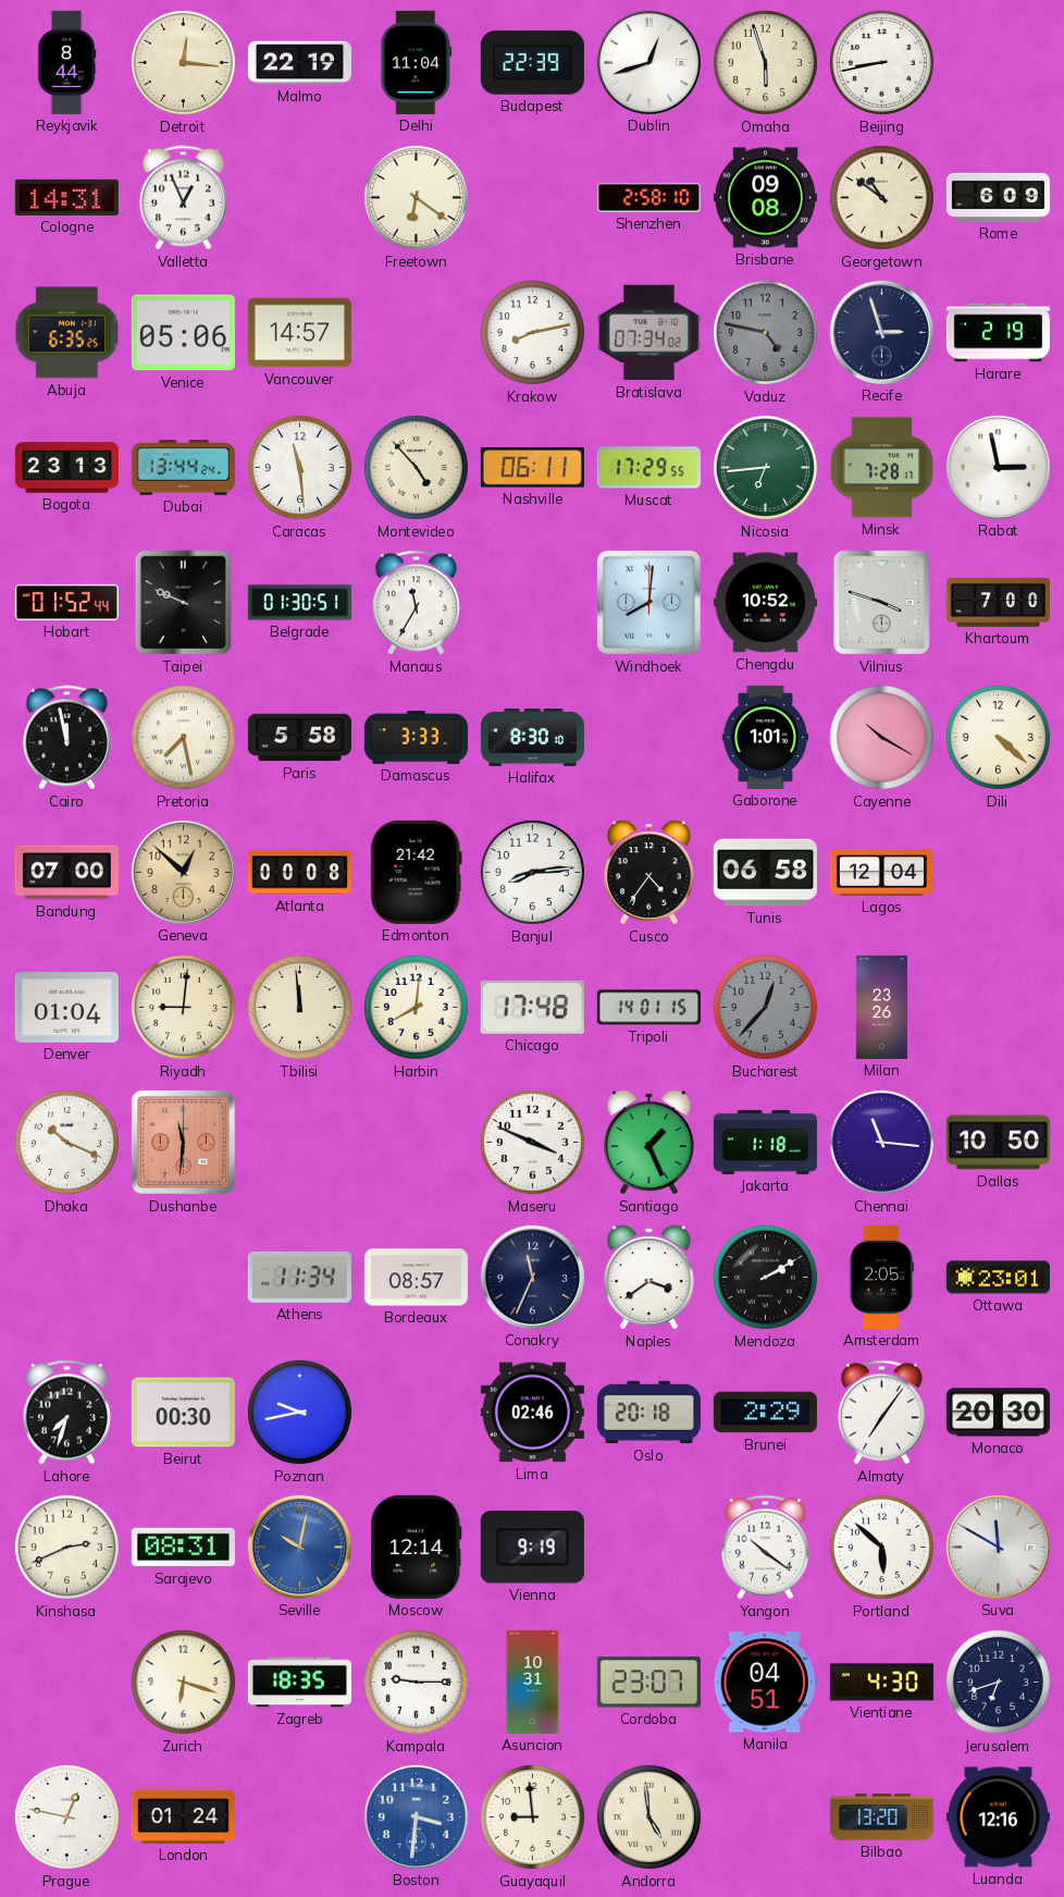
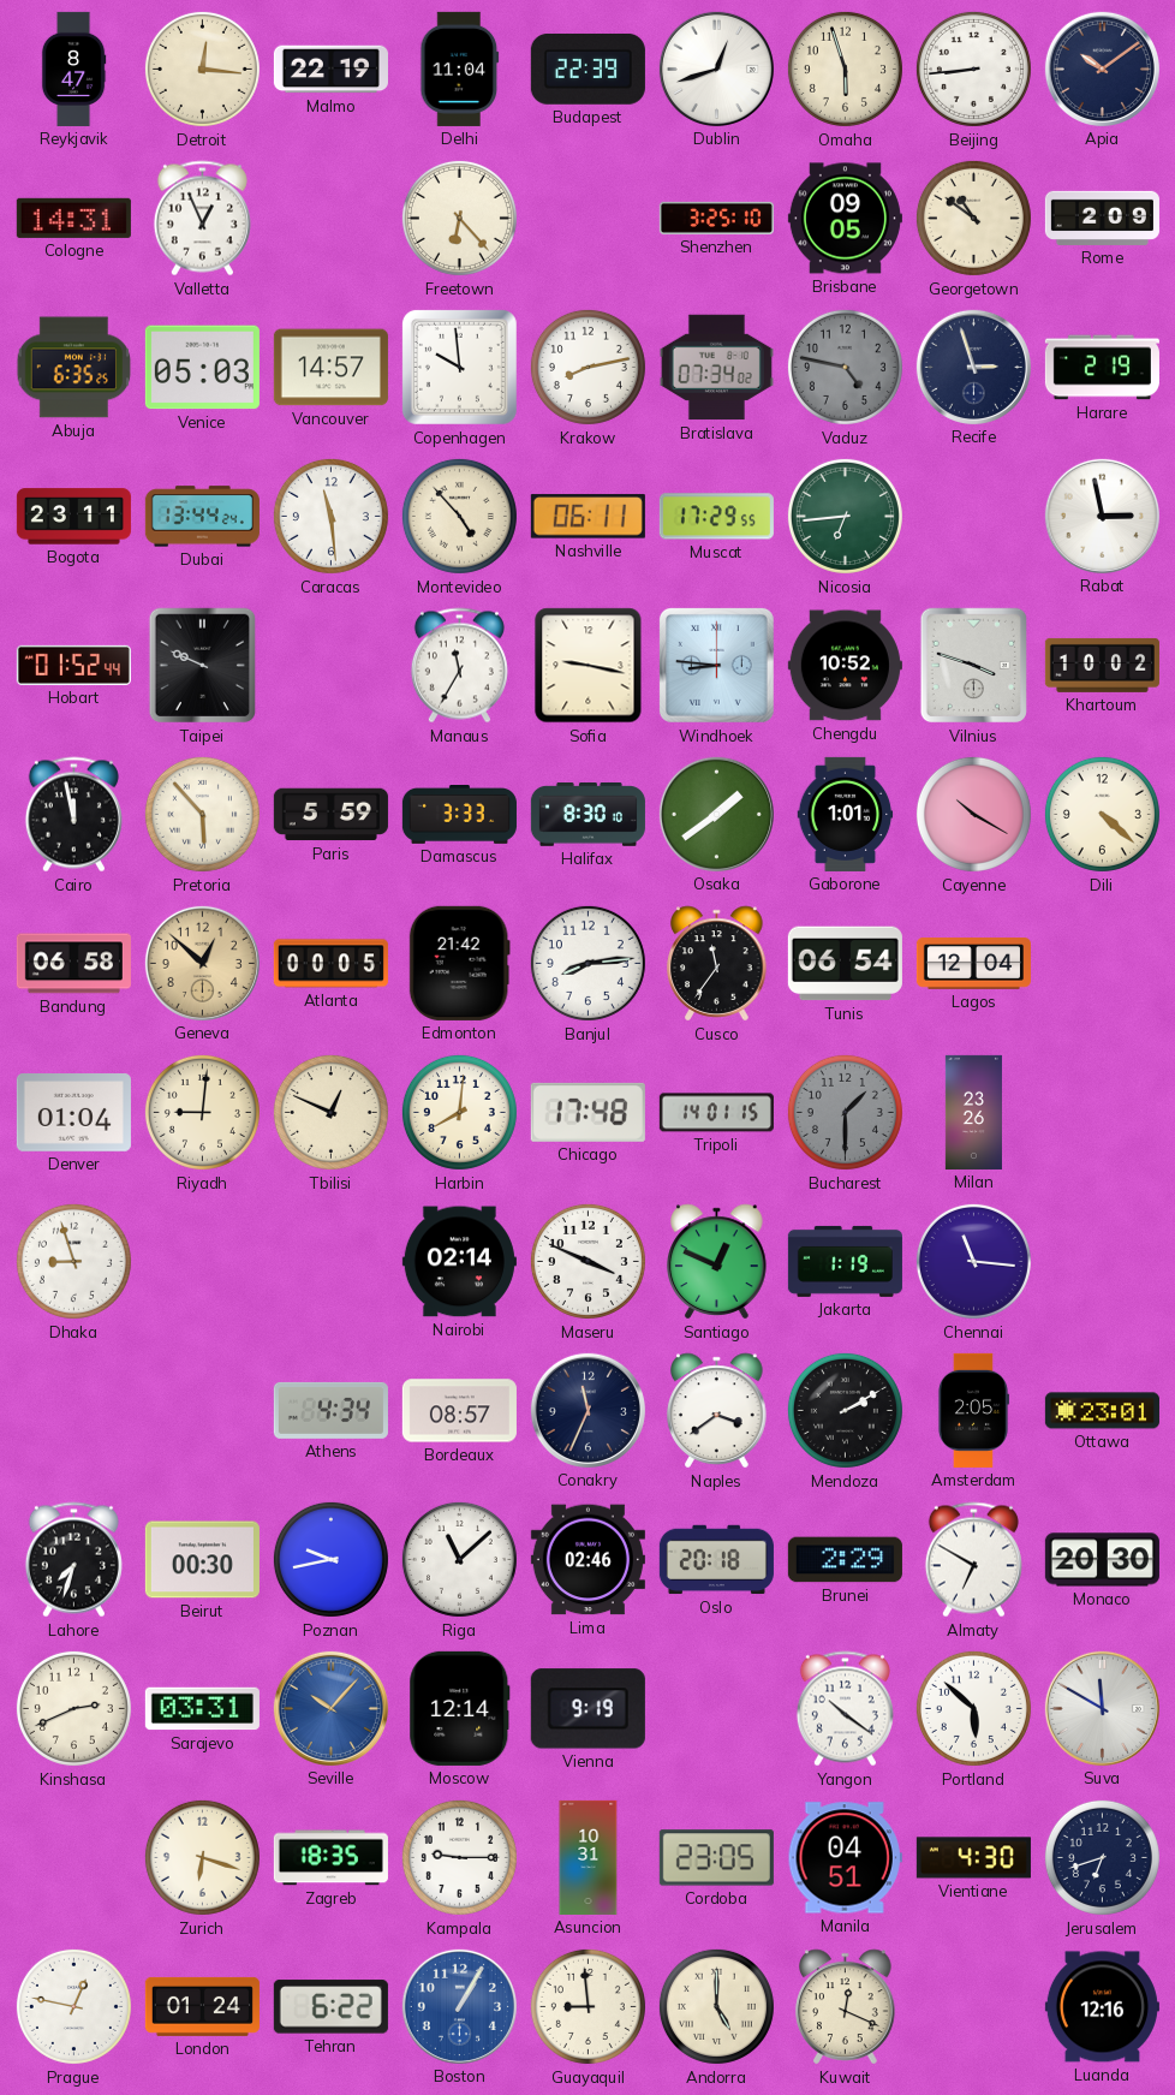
Reykjavik: 8:44 -> 8:47 (73, 69)
Beijing: 8:43 -> 8:44 (973, 69)
Apia: none -> 10:09 (1102, 69)
Freetown: 6:21 -> 6:23 (459, 218)
Shenzhen: 2:58 -> 3:25 (716, 218)
Brisbane: 09:08 -> 09:05 (845, 219)
Rome: 6:09 -> 2:09 (1102, 218)
Venice: 05:06 -> 05:03 (202, 368)
Copenhagen: none -> 9:59 (459, 367)
Bogota: 23:13 -> 23:11 (73, 517)
Minsk: 7:28 -> none (882, 468)
Belgrade: 01:30 -> none (299, 603)
Sofia: none -> 9:17 (589, 666)
Windhoek: 8:01 -> 8:46 (716, 665)
Khartoum: 7:00 -> 10:02 (1102, 665)
Pretoria: 7:28 -> 5:53 (202, 814)
Paris: 5:58 -> 5:59 (330, 815)
Osaka: none -> 1:39 (716, 814)
Bandung: 07:00 -> 06:58 (73, 964)
Atlanta: 00:08 -> 00:05 (330, 964)
Cusco: 4:36 -> 11:36 (717, 964)
Tunis: 06:58 -> 06:54 (845, 964)
Tbilisi: 11:59 -> 12:49 (330, 1112)
Bucharest: 12:37 -> 1:30 (845, 1112)
Dhaka: 10:19 -> 8:57 (73, 1261)
Dushanbe: 11:31 -> none (183, 1142)
Nairobi: none -> 02:14 (459, 1262)
Santiago: 1:26 -> 12:49 (717, 1262)
Jakarta: 1:18 -> 1:19 (845, 1261)
Dallas: 10:50 -> none (998, 1143)
Athens: 11:34 -> 4:34 (330, 1410)
Riga: none -> 11:08 (459, 1559)
Almaty: 7:06 -> 6:50 (973, 1560)
Sarajevo: 08:31 -> 03:31 (202, 1709)
Seville: 10:02 -> 10:07 (330, 1708)
Cordoba: 23:07 -> 23:05 (716, 1858)
Tehran: none -> 6:22 (330, 2007)
Boston: 3:31 -> 1:05 (459, 2006)
Andorra: 4:59 -> 5:00 (716, 2006)
Kuwait: none -> 12:19 (846, 2007)
Bilbao: 13:20 -> none (881, 1818)
